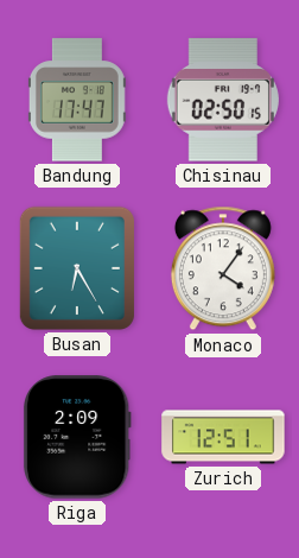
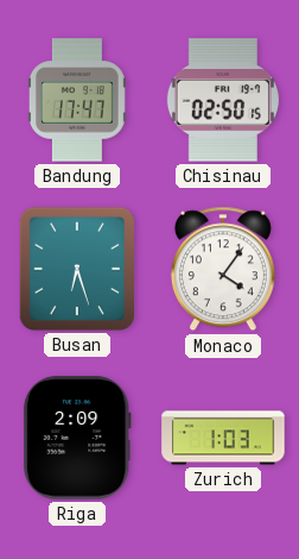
Busan: 6:25 -> 6:27 (77, 269)
Zurich: 12:51 -> 1:03 (223, 438)
